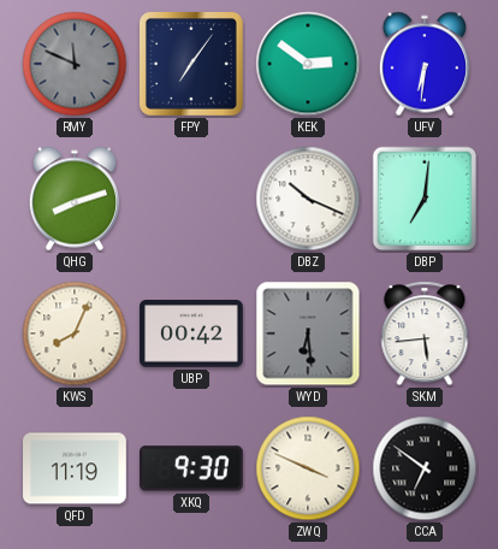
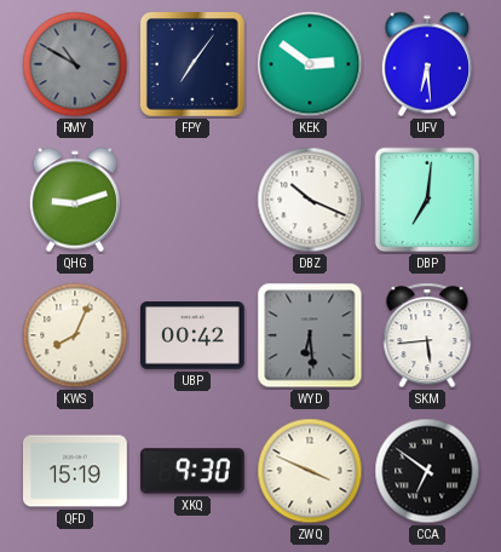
RMY: 11:49 -> 10:50 (75, 64)
UFV: 6:31 -> 6:29 (426, 64)
QHG: 8:12 -> 9:12 (74, 200)
QFD: 11:19 -> 15:19 (76, 471)
